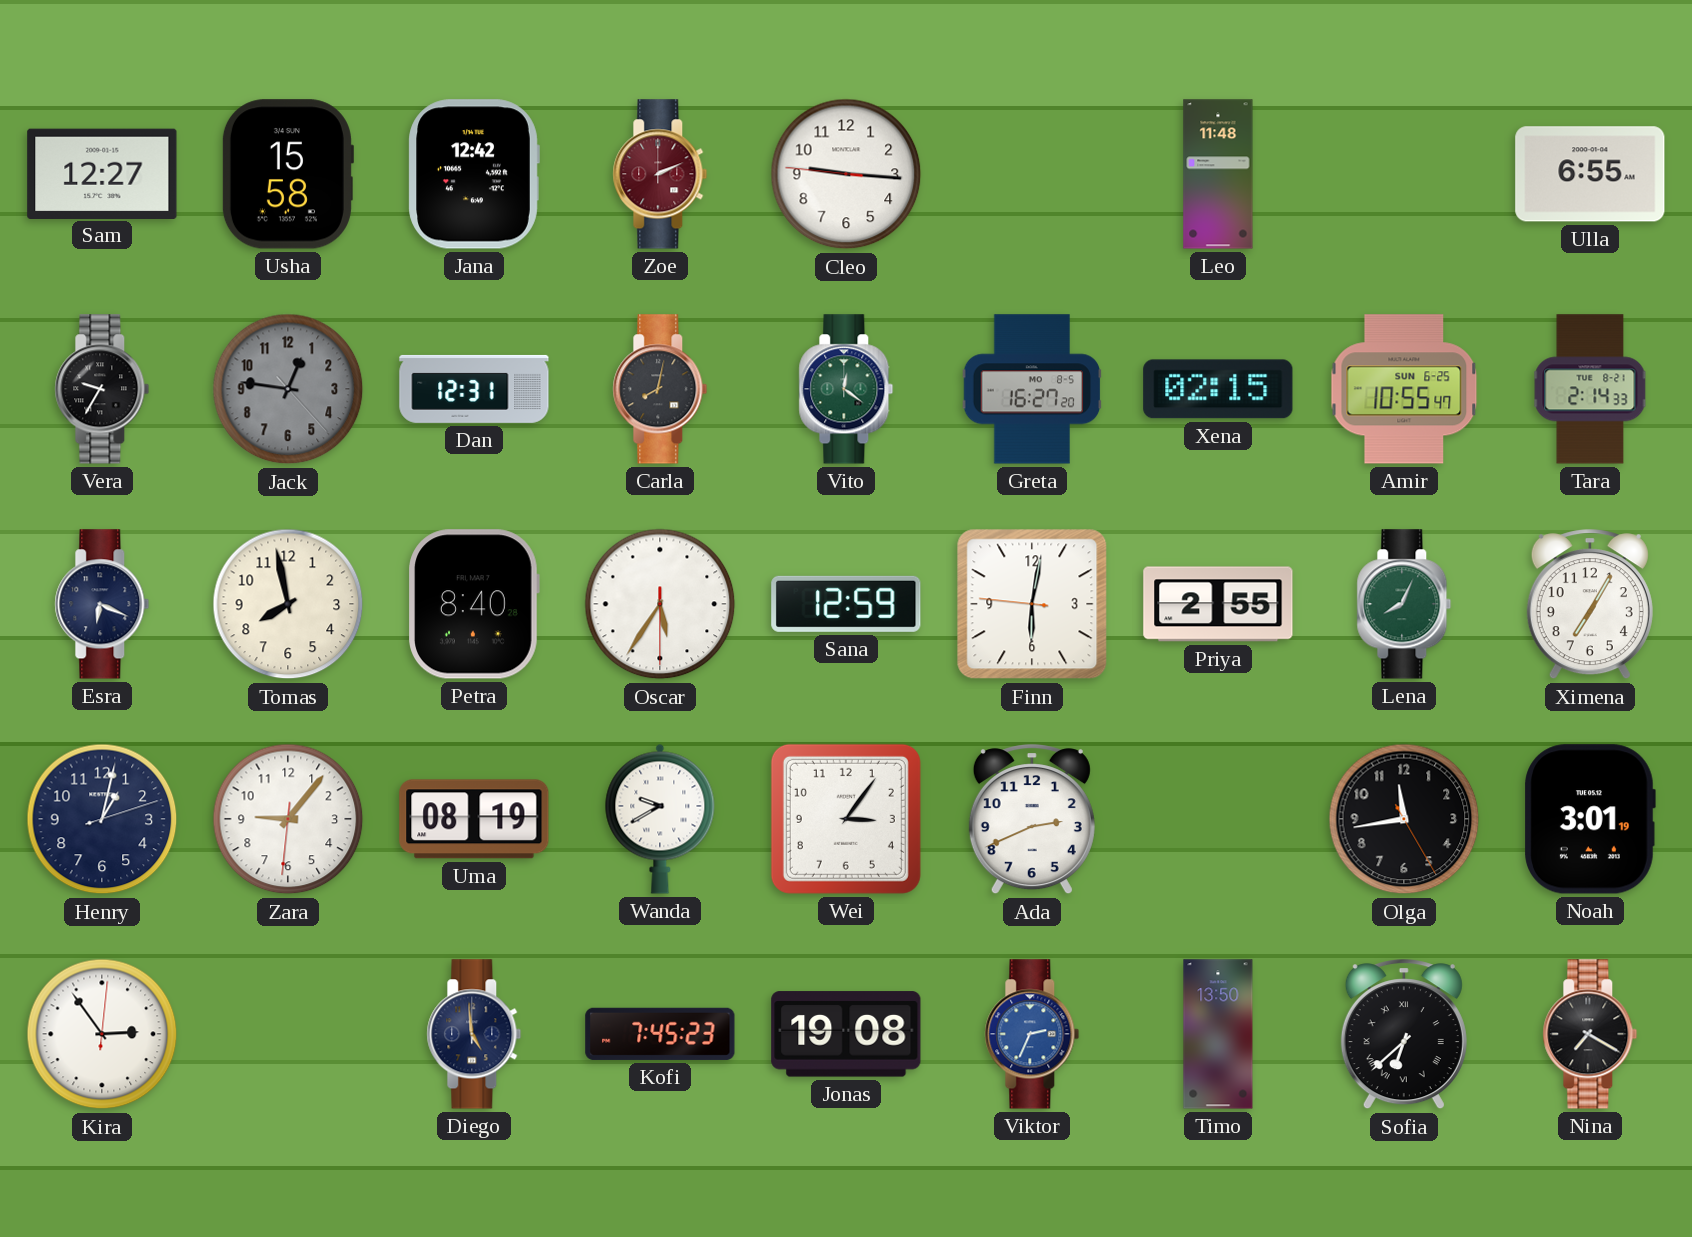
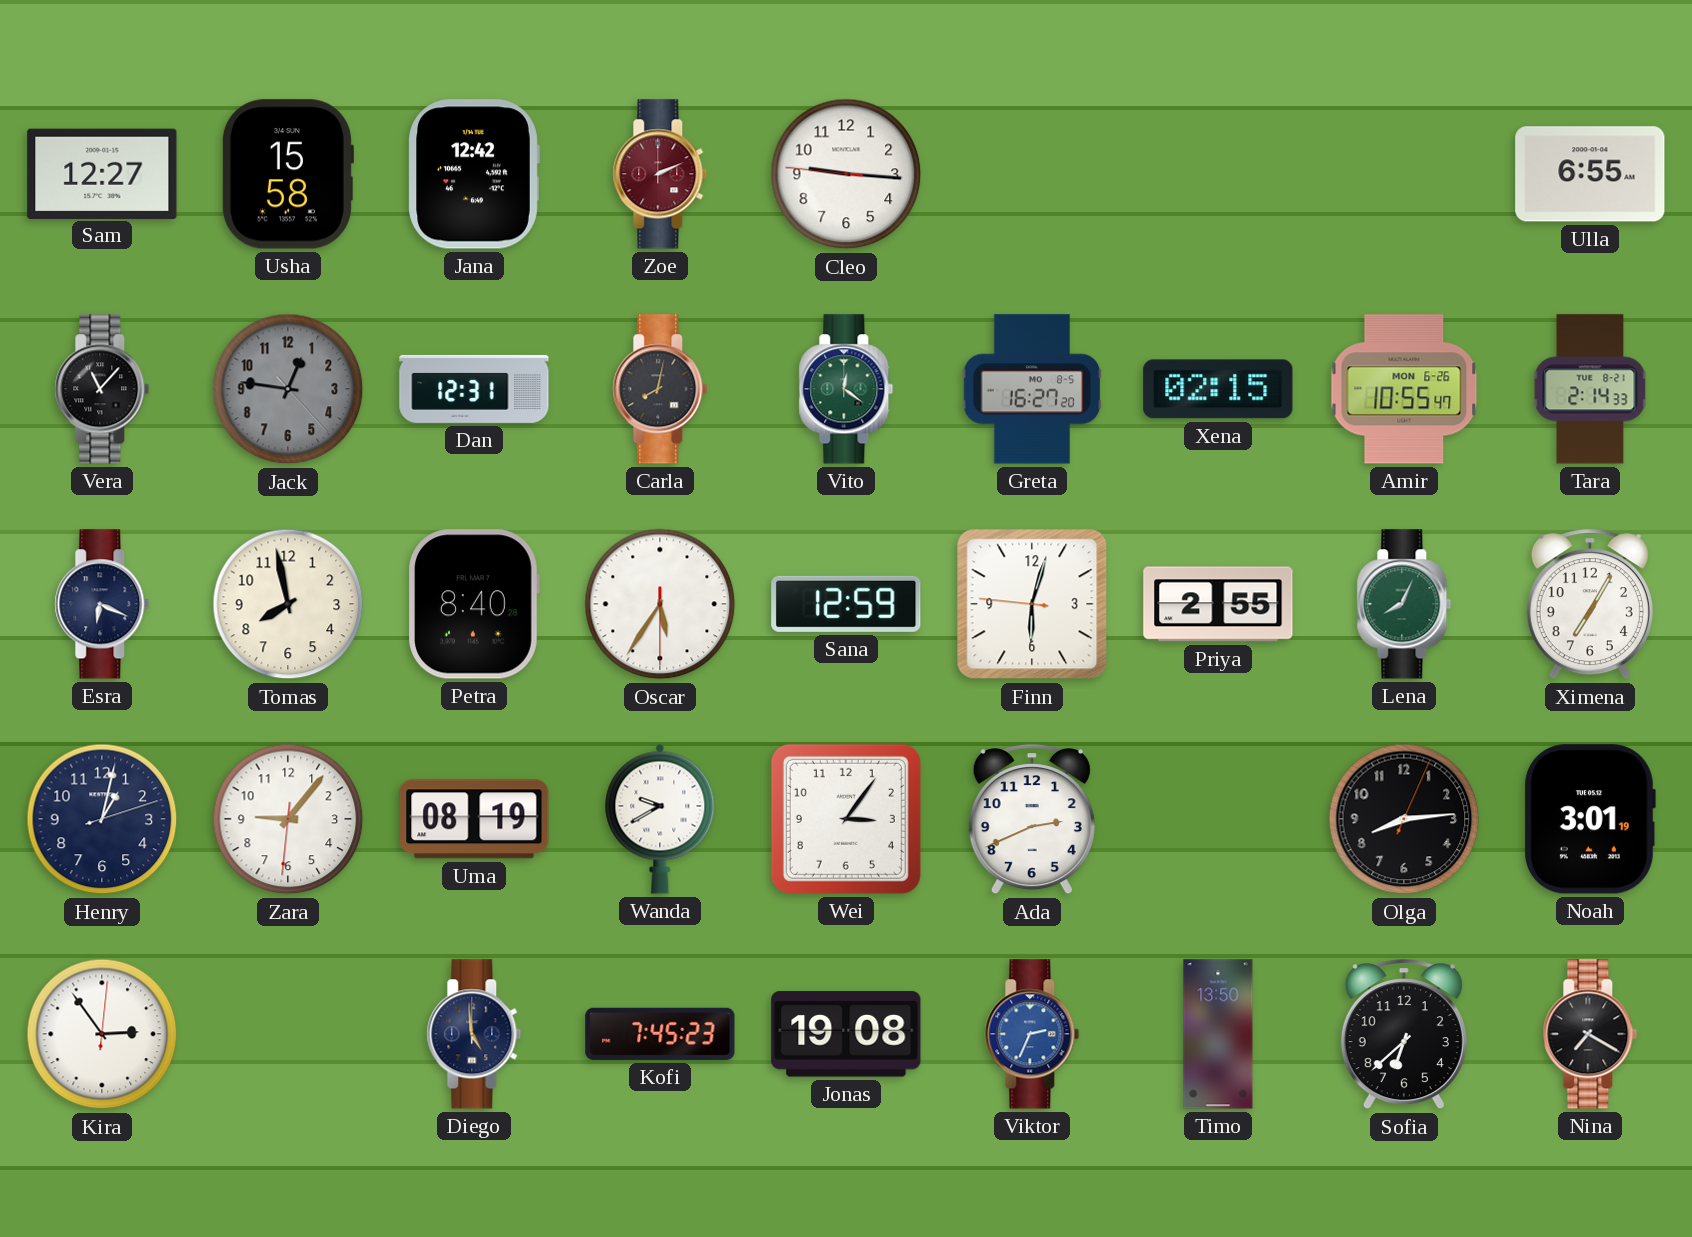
Leo: 11:48 -> none (1218, 174)
Vera: 9:35 -> 11:07 (102, 389)
Amir date: SUN 6-25 -> MON 6-26 (1404, 389)
Finn: 6:01 -> 6:02 (1032, 604)
Olga: 11:43 -> 8:14 (1404, 819)
Sofia numerals: Roman -> Arabic (1404, 1035)
